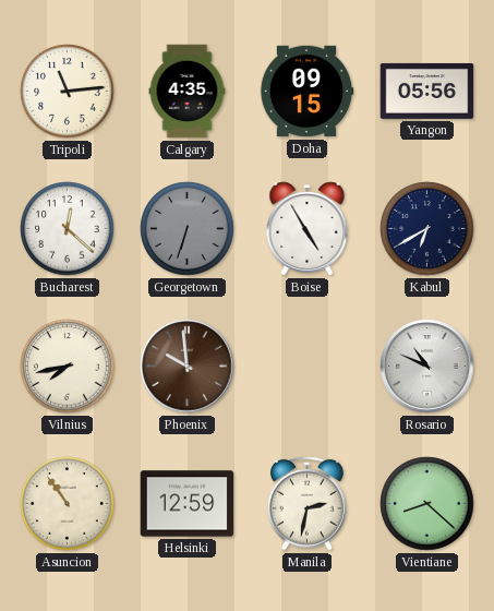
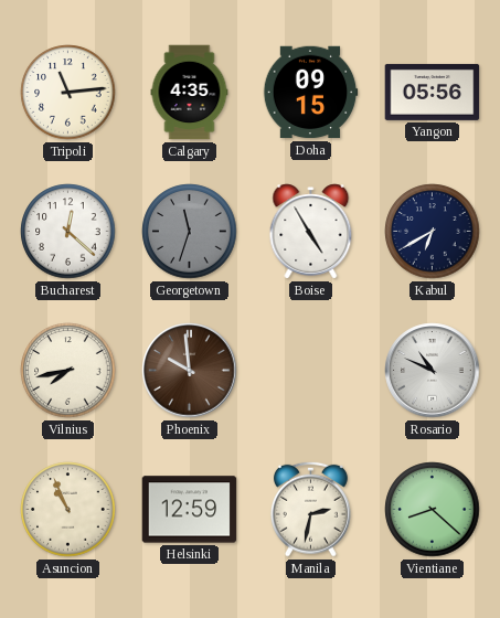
Georgetown: 6:33 -> 11:33 (190, 232)
Asuncion: 10:54 -> 10:56 (68, 510)
